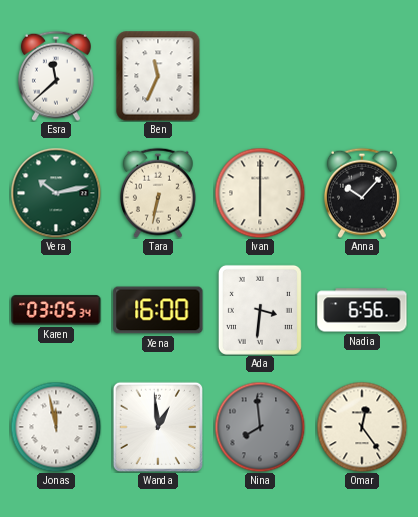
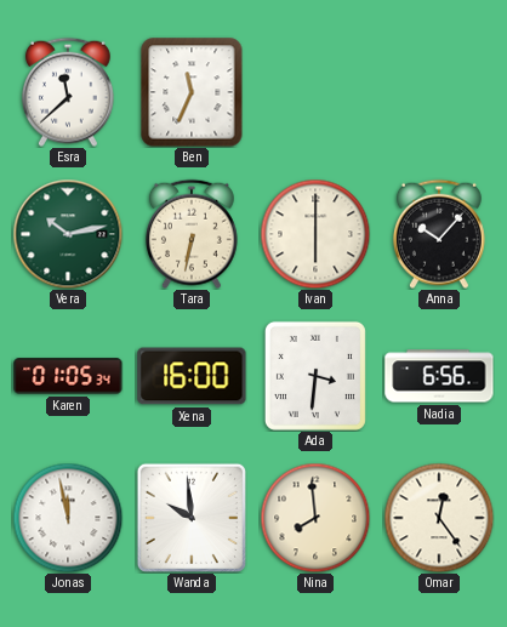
Karen: 03:05 -> 01:05 (68, 376)
Wanda: 12:59 -> 9:59 (190, 517)
Nina dial: grey -> cream (315, 518)
